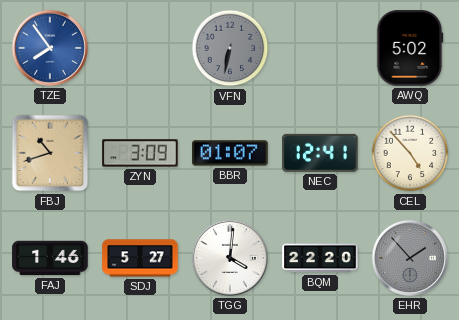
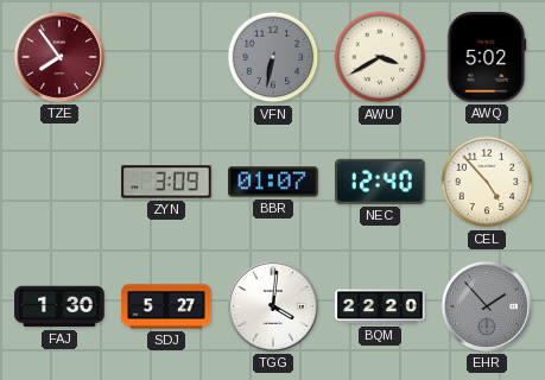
TZE dial: blue -> burgundy (59, 57)
AWU: none -> 3:40 (380, 57)
FBJ: 10:42 -> none (50, 153)
NEC: 12:41 -> 12:40 (380, 182)
FAJ: 1:46 -> 1:30 (59, 306)
